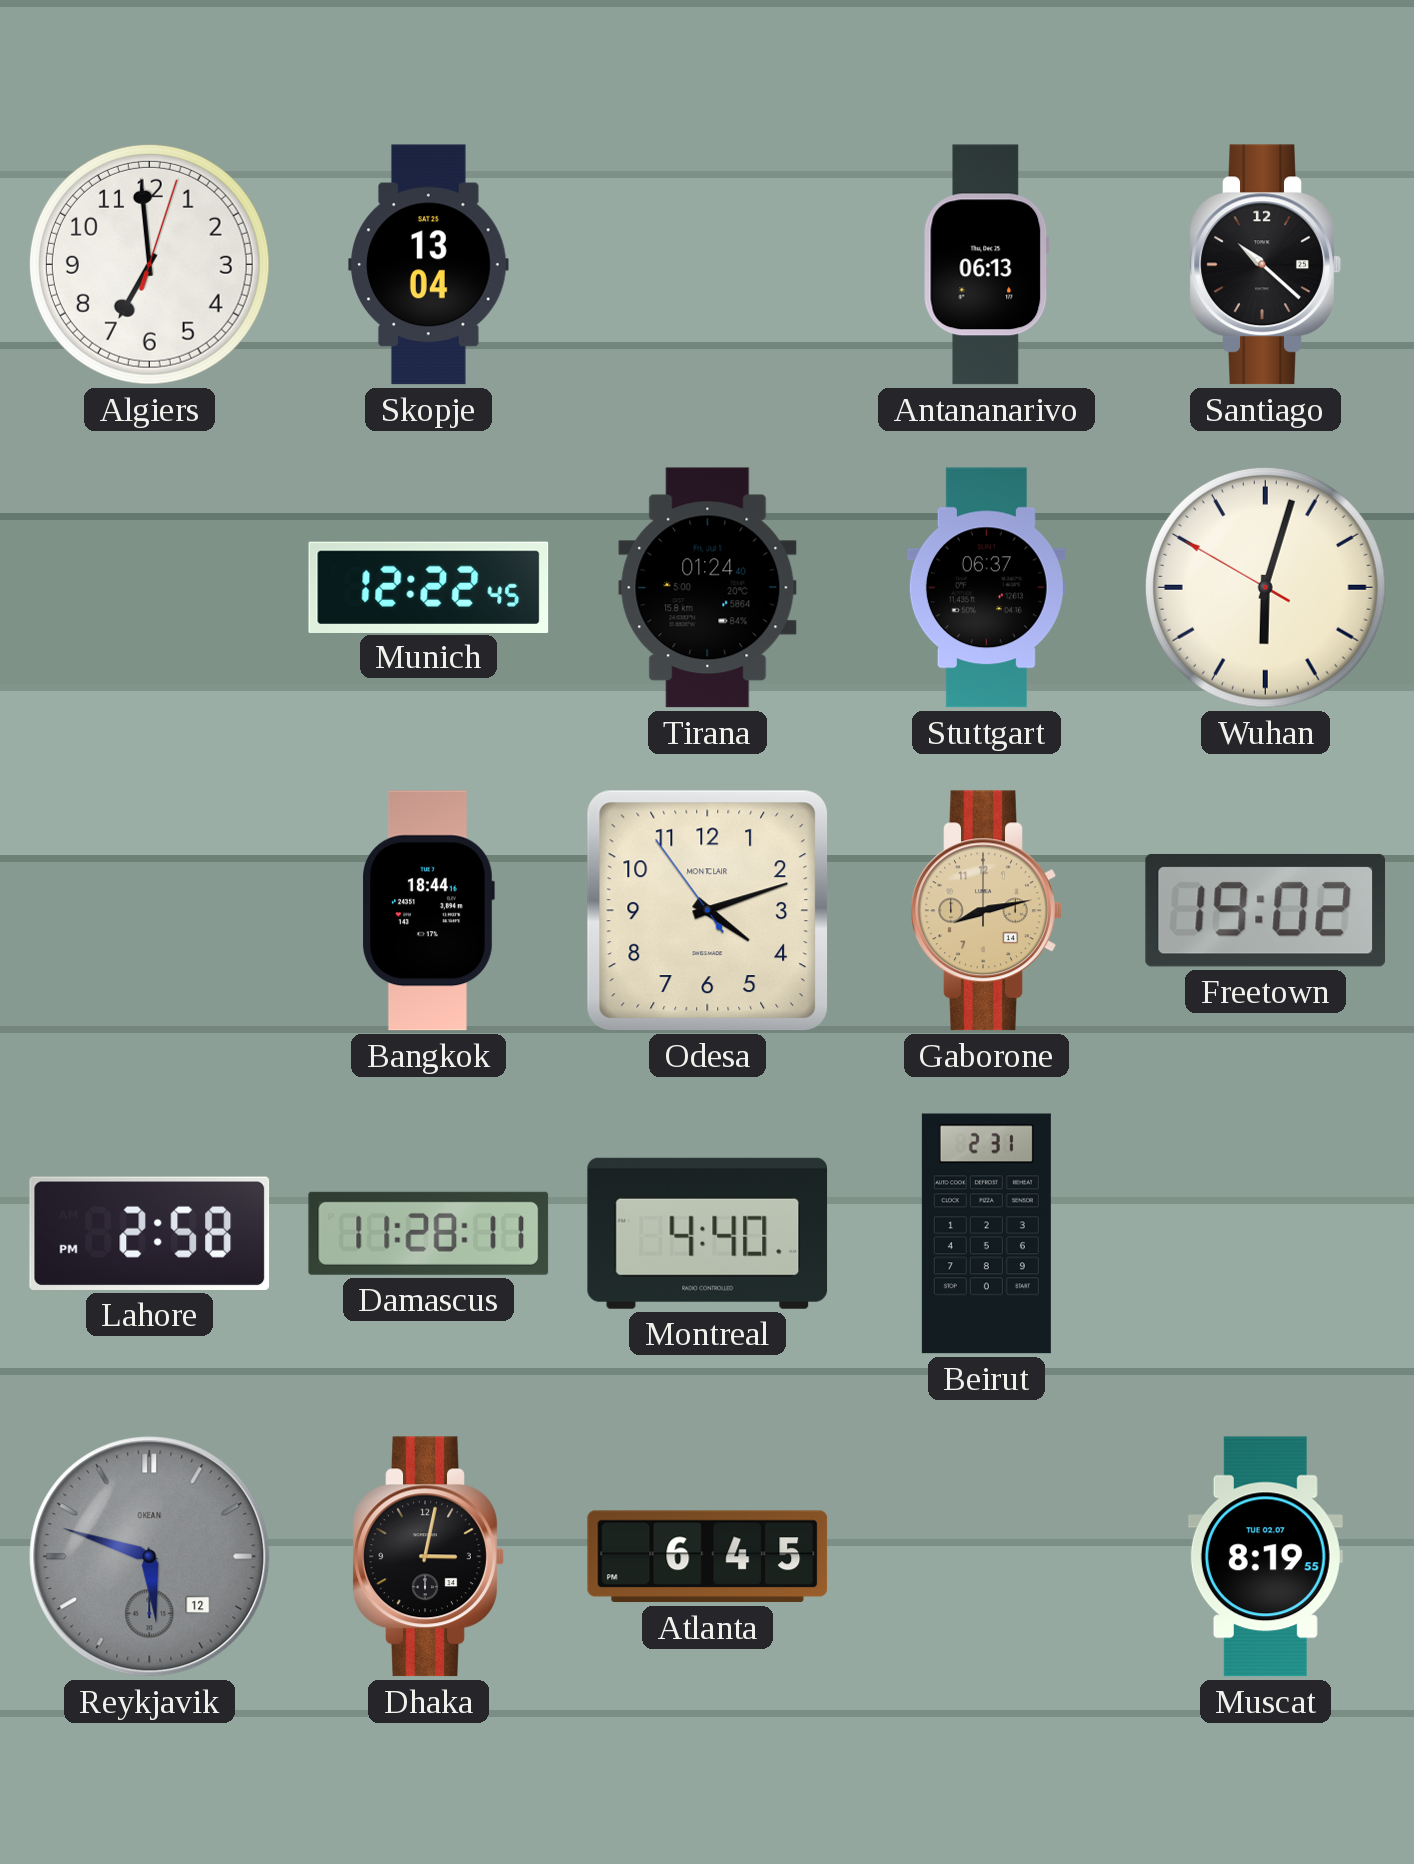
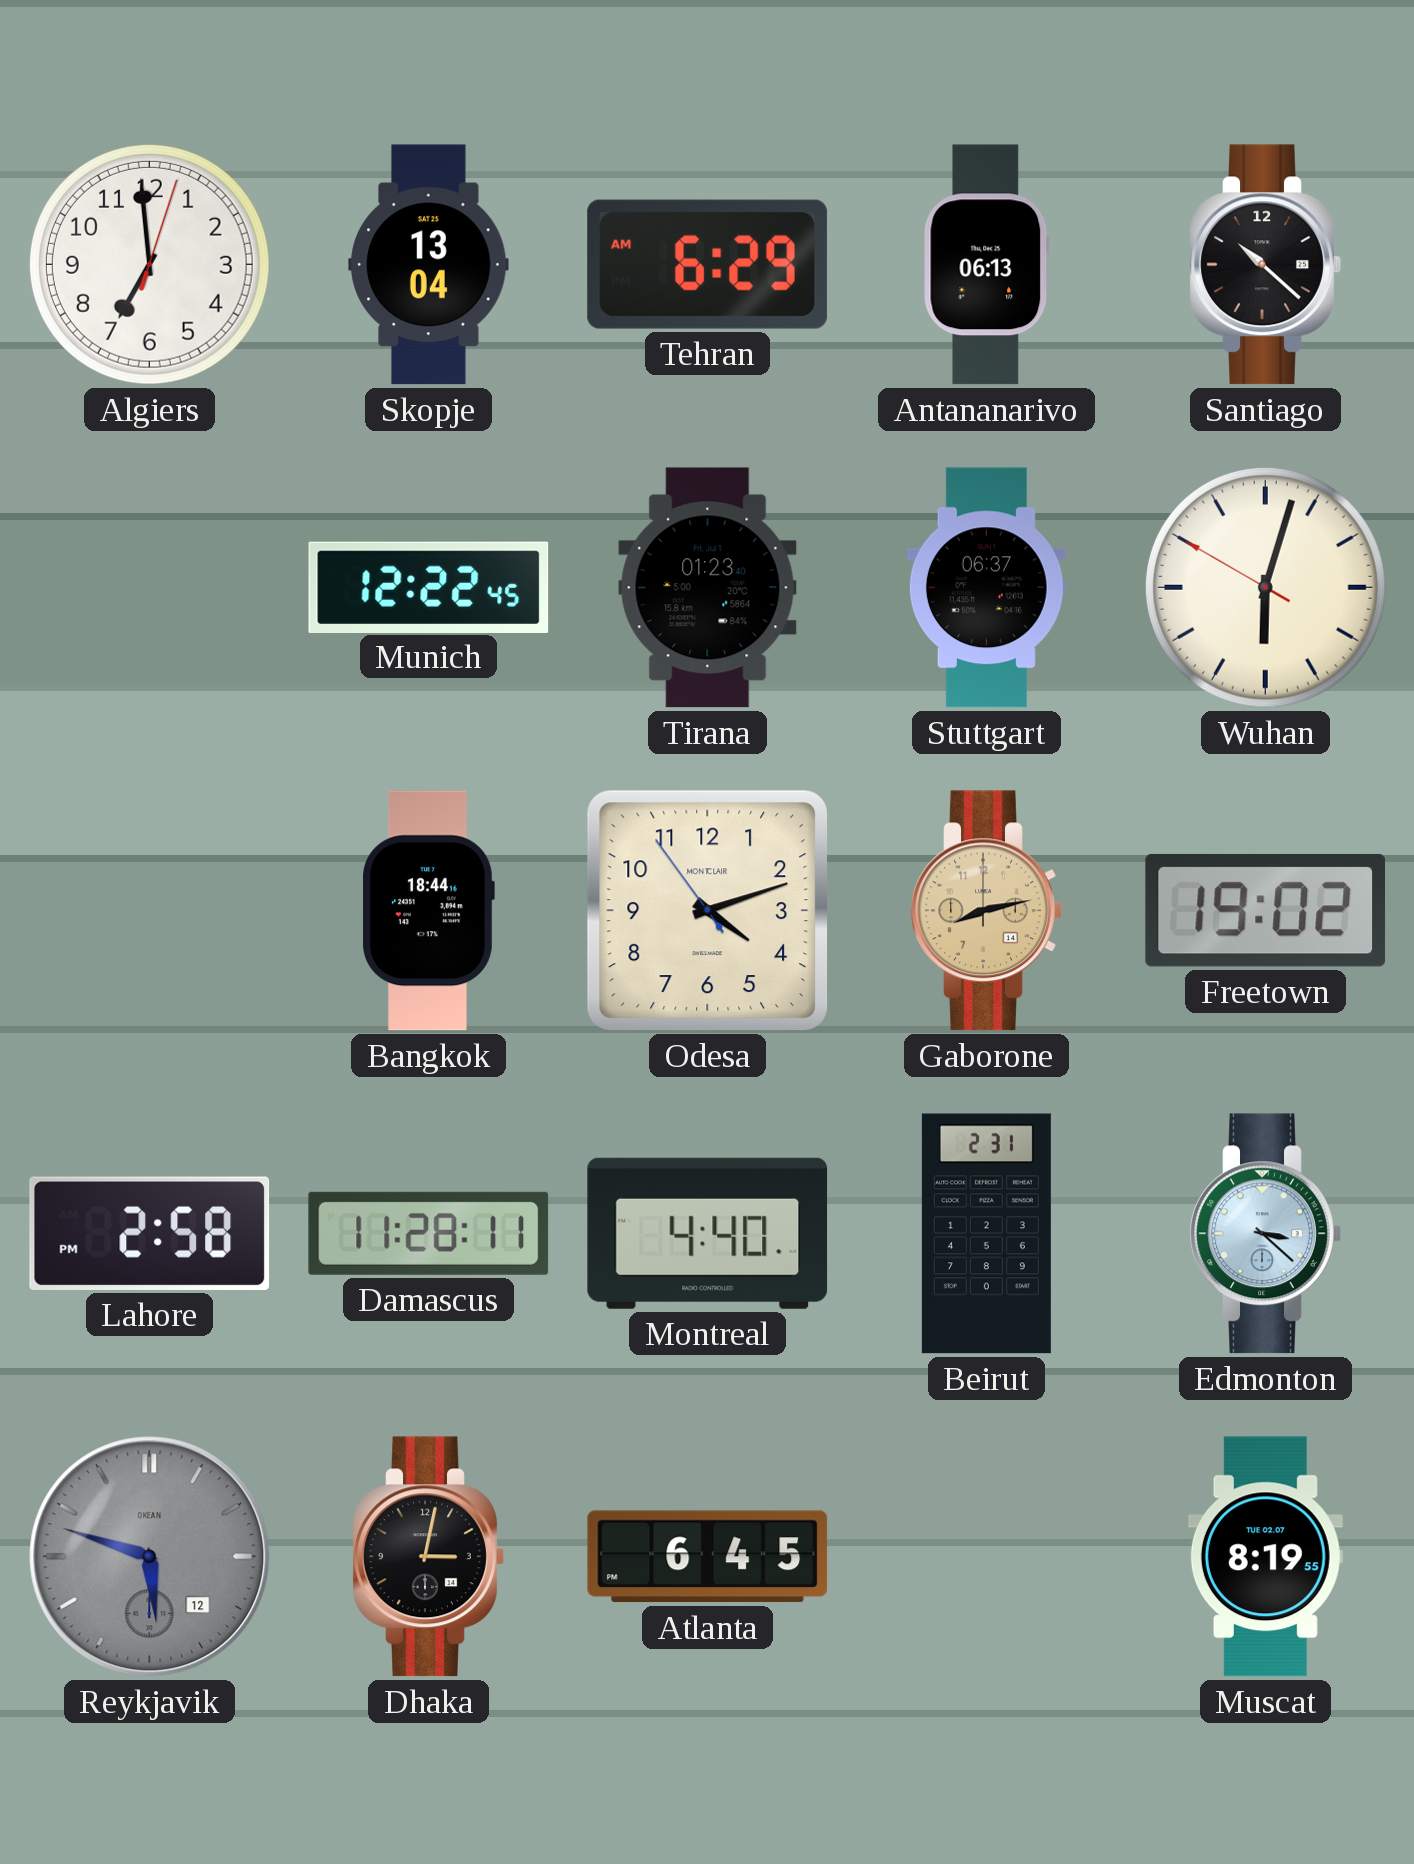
Tehran: none -> 6:29 (707, 264)
Tirana: 01:24 -> 01:23 (708, 588)
Edmonton: none -> 3:22 (1265, 1234)
